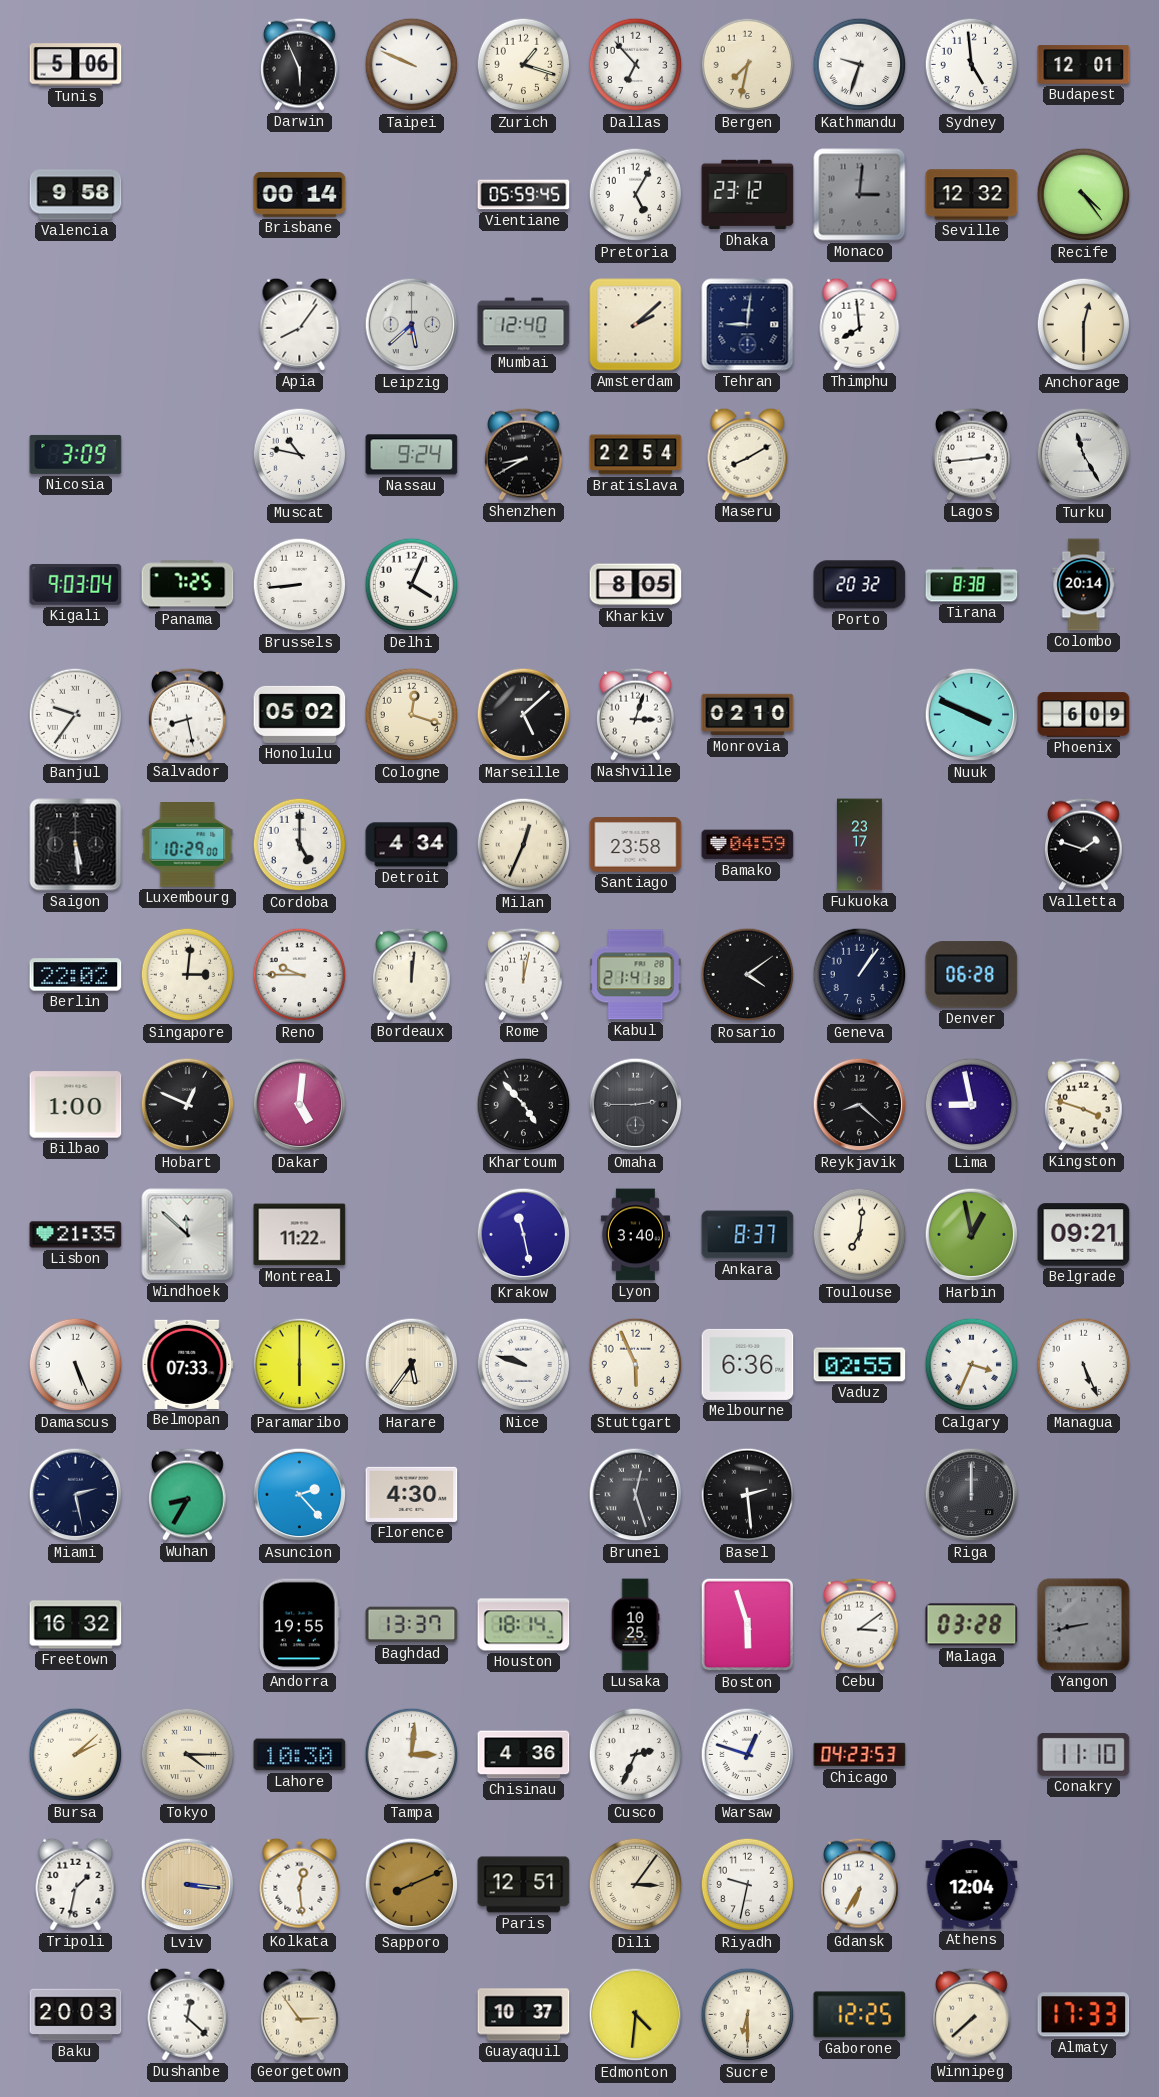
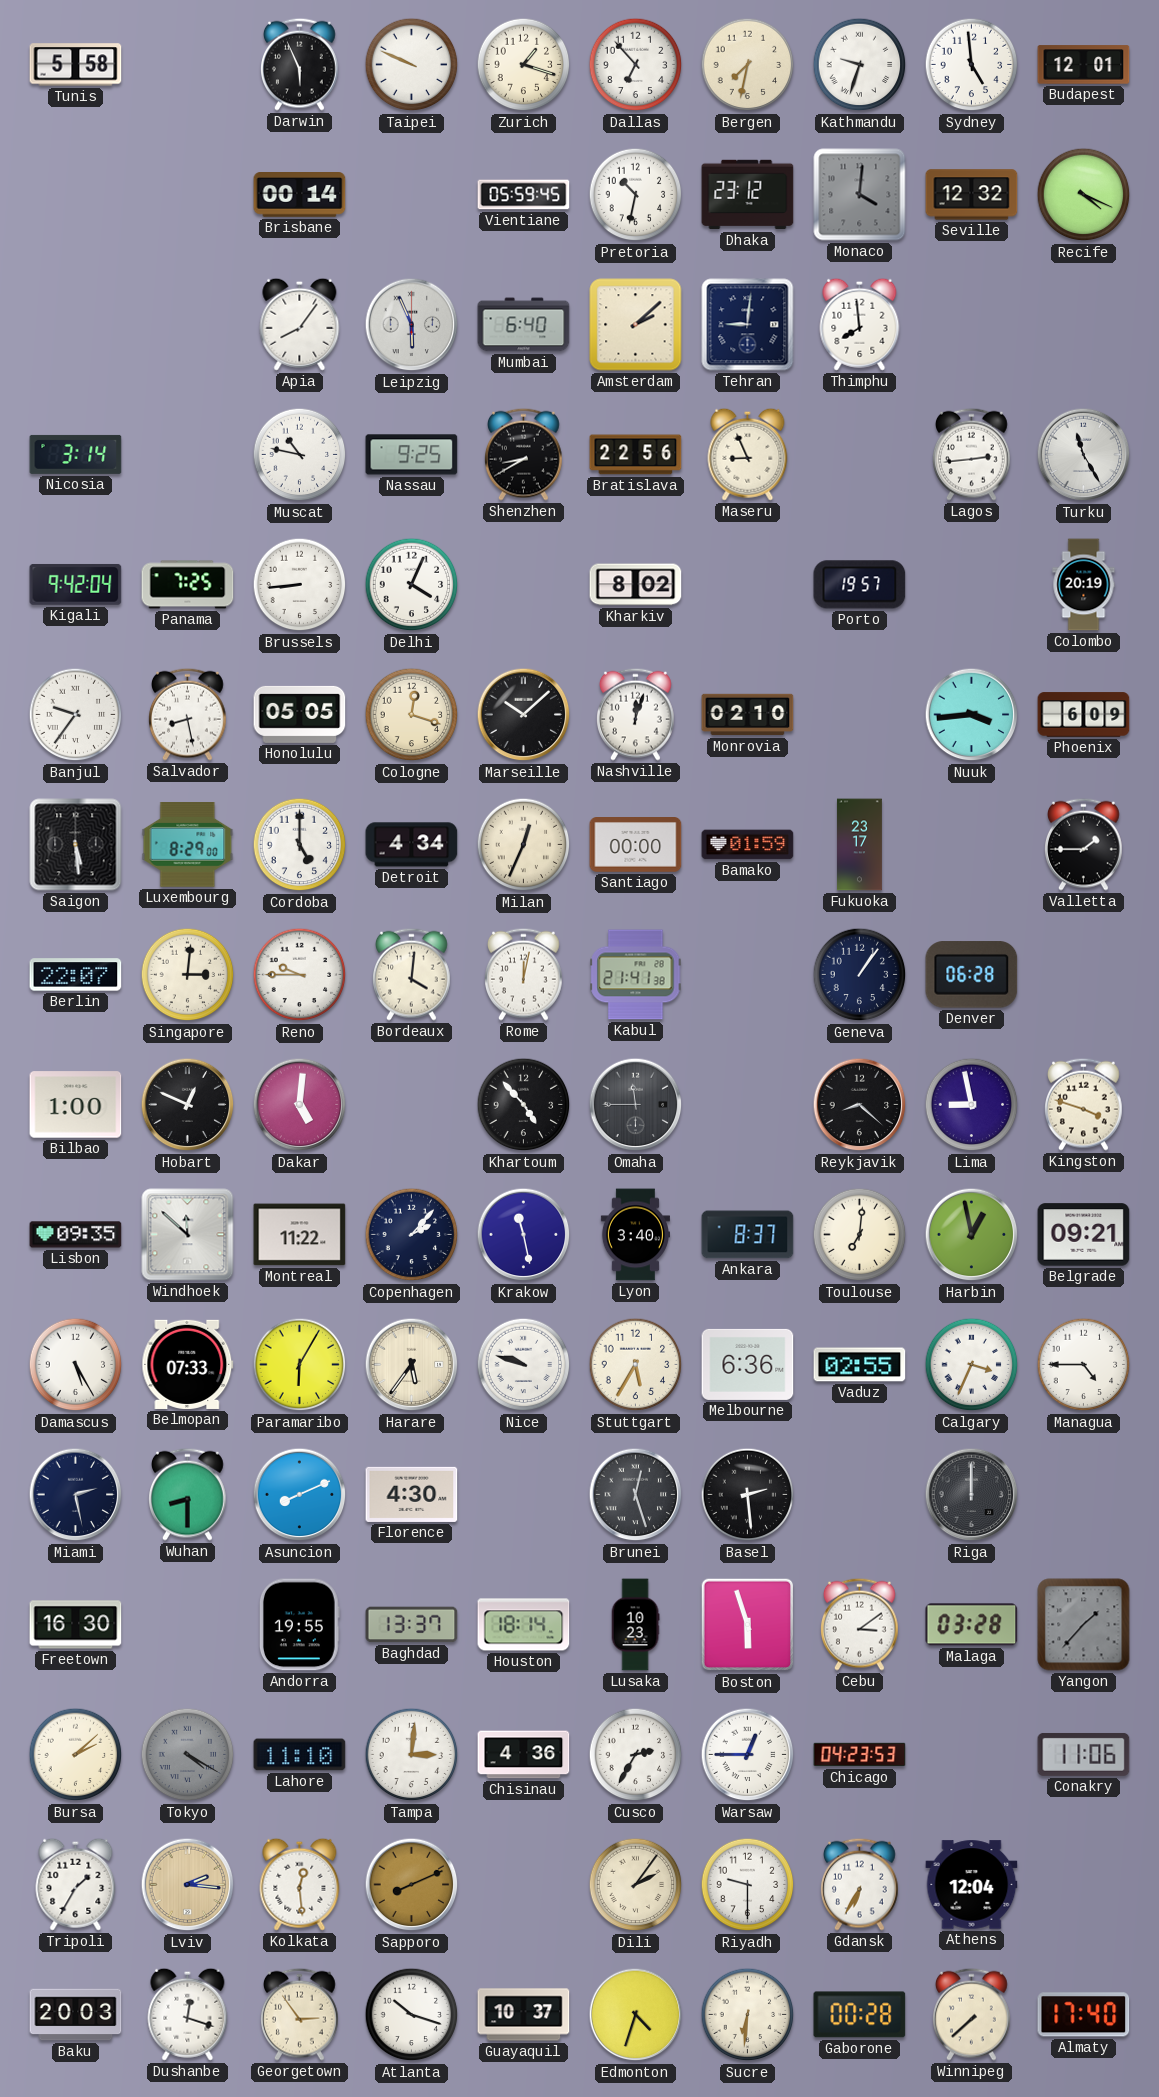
Tunis: 5:06 -> 5:58 (76, 65)
Valencia: 9:58 -> none (76, 195)
Pretoria: 5:05 -> 10:32 (636, 195)
Monaco: 3:01 -> 4:01 (860, 195)
Recife: 4:24 -> 4:19 (1084, 195)
Leipzig: 5:38 -> 5:56 (412, 325)
Mumbai: 12:40 -> 6:40 (524, 325)
Anchorage: 12:30 -> none (1084, 325)
Nicosia: 3:09 -> 3:14 (76, 454)
Nassau: 9:24 -> 9:25 (412, 455)
Bratislava: 22:54 -> 22:56 (636, 455)
Maseru: 8:10 -> 8:56 (748, 454)
Kigali: 9:03 -> 9:42 (76, 584)
Kharkiv: 8:05 -> 8:02 (636, 585)
Porto: 20:32 -> 19:57 (860, 585)
Tirana: 8:38 -> none (972, 585)
Colombo: 20:14 -> 20:19 (1084, 585)
Honolulu: 05:02 -> 05:05 (300, 714)
Marseille: 5:08 -> 10:08 (524, 715)
Nashville: 3:03 -> 12:03 (636, 714)
Nuuk: 3:49 -> 3:44 (972, 715)
Luxembourg: 10:29 -> 8:29 (188, 845)
Santiago: 23:58 -> 00:00 (636, 845)
Bamako: 04:59 -> 01:59 (748, 845)
Valletta: 1:48 -> 1:45 (1084, 844)
Berlin: 22:02 -> 22:07 (76, 975)
Bordeaux: 12:01 -> 4:01 (412, 974)
Rosario: 4:09 -> none (748, 975)
Omaha: 2:45 -> 11:45 (636, 1105)
Lisbon: 21:35 -> 09:35 (76, 1235)
Copenhagen: none -> 2:07 (412, 1235)
Damascus: 5:26 -> 5:25 (76, 1365)
Paramaribo: 6:00 -> 6:05 (300, 1365)
Stuttgart: 5:56 -> 5:35 (636, 1365)
Managua: 5:26 -> 4:45 (1084, 1365)
Wuhan: 8:35 -> 8:30 (188, 1494)
Asuncion: 2:23 -> 8:11 (300, 1495)
Freetown: 16:32 -> 16:30 (76, 1625)
Lusaka: 10:25 -> 10:23 (635, 1625)
Yangon: 8:43 -> 1:37 (1084, 1625)
Tokyo: 4:15 -> 4:20 (188, 1755)
Tokyo dial: cream -> grey (188, 1755)
Lahore: 10:30 -> 11:10 (300, 1755)
Cusco: 2:34 -> 2:35 (636, 1755)
Warsaw: 12:48 -> 12:45 (748, 1755)
Conakry: 11:10 -> 11:06 (1084, 1754)
Tripoli: 1:32 -> 1:35 (76, 1884)
Lviv: 3:16 -> 2:16 (188, 1885)
Paris: 12:51 -> none (524, 1885)
Dili: 3:06 -> 2:06 (636, 1885)
Riyadh: 9:32 -> 9:30 (748, 1885)
Dushanbe: 12:22 -> 12:18 (188, 2014)
Atlanta: none -> 10:18 (412, 2015)
Edmonton: 4:31 -> 4:33 (636, 2015)
Sucre: 6:30 -> 6:31 (748, 2015)
Gaborone: 12:25 -> 00:28 (860, 2015)
Almaty: 17:33 -> 17:40 (1084, 2015)
